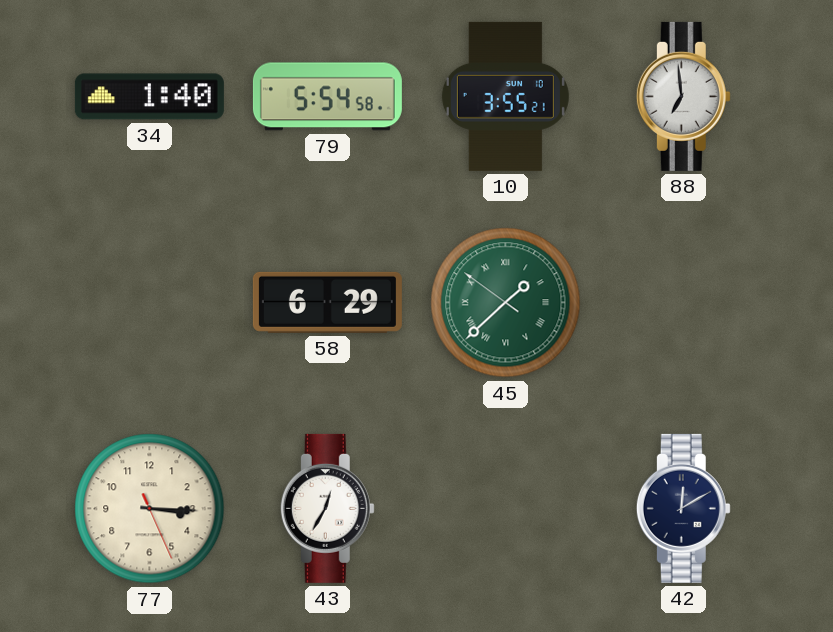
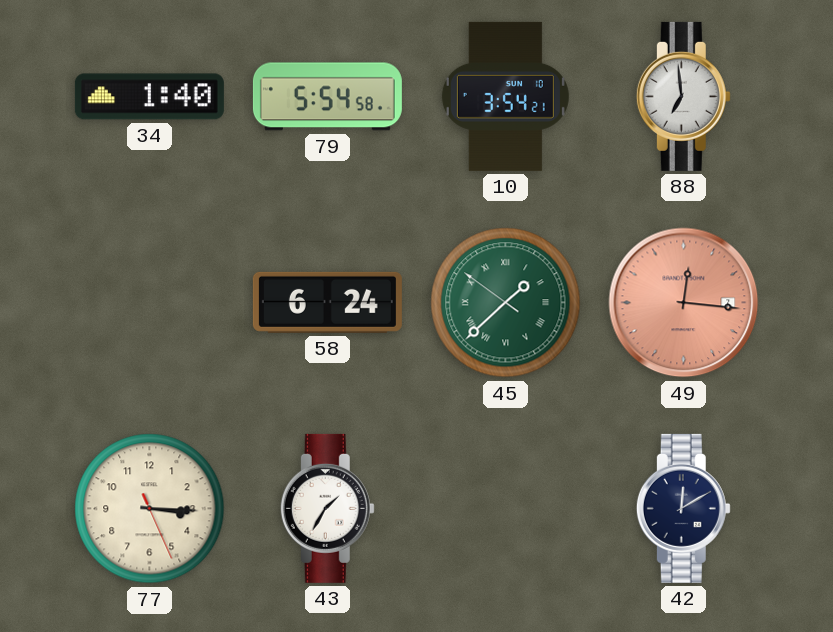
10: 3:55 -> 3:54 (505, 96)
58: 6:29 -> 6:24 (327, 302)
49: none -> 12:16 (684, 303)
43: 12:35 -> 1:35 (327, 508)
